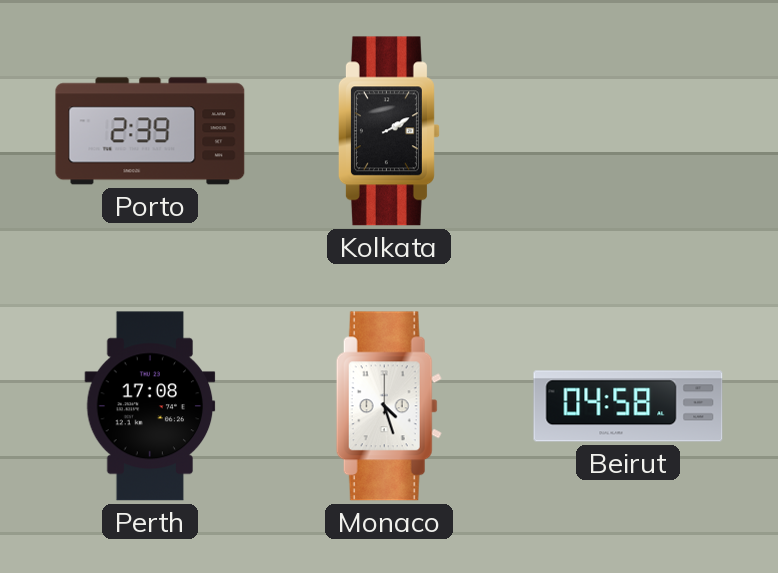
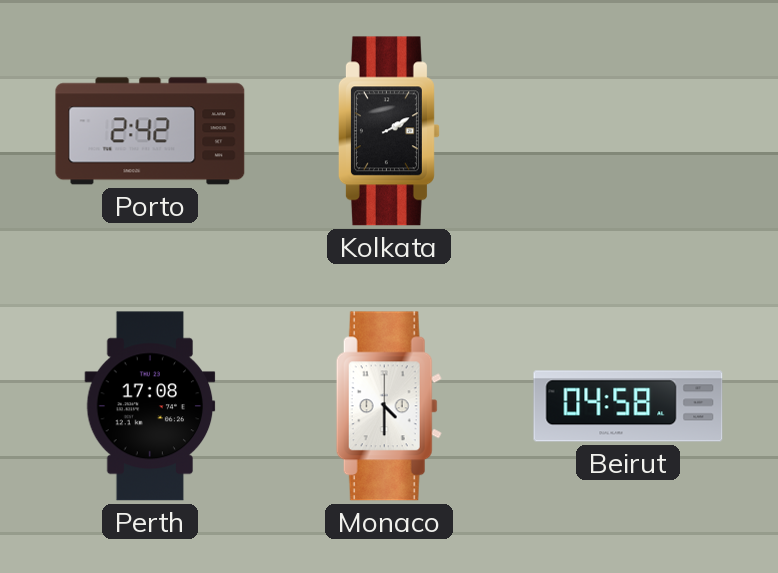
Porto: 2:39 -> 2:42 (150, 131)
Monaco: 4:27 -> 4:30 (389, 406)
